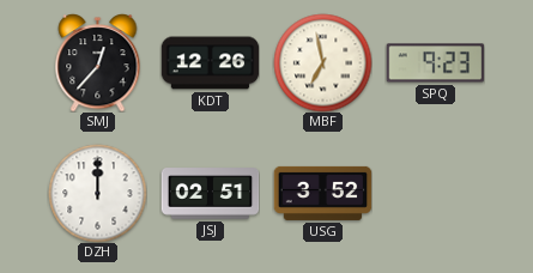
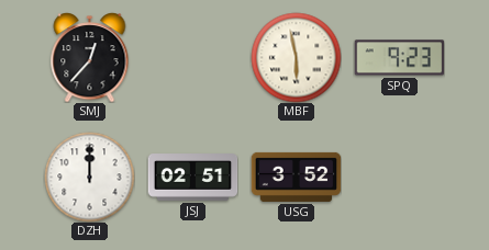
KDT: 12:26 -> none (210, 63)
MBF: 6:58 -> 5:58 (296, 57)
